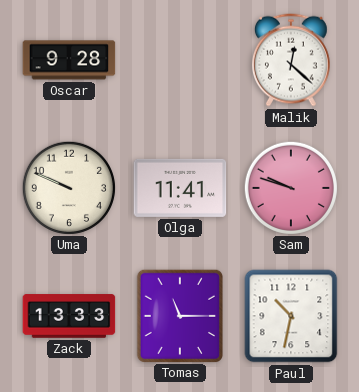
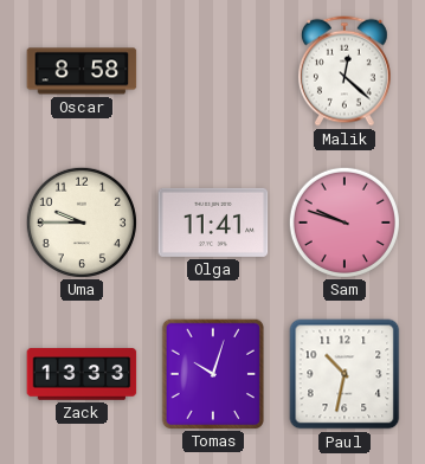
Oscar: 9:28 -> 8:58 (82, 71)
Uma: 9:49 -> 9:45 (81, 221)
Tomas: 11:15 -> 10:03 (212, 373)
